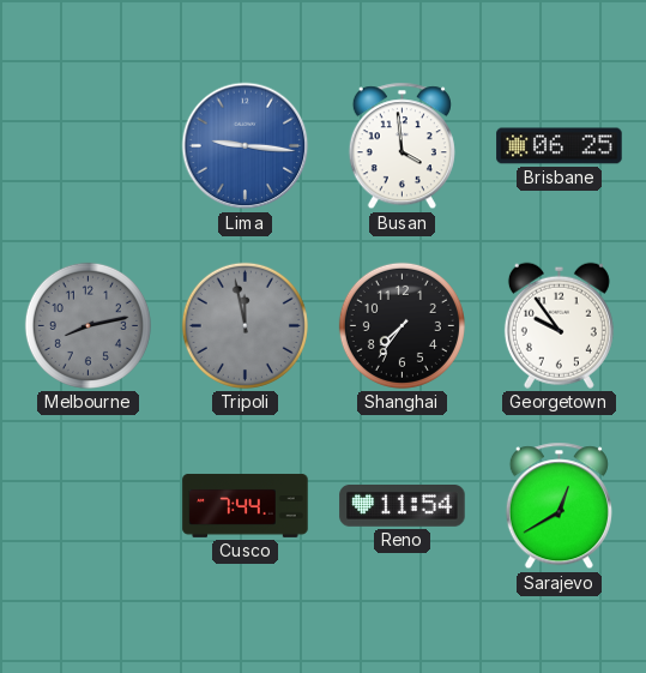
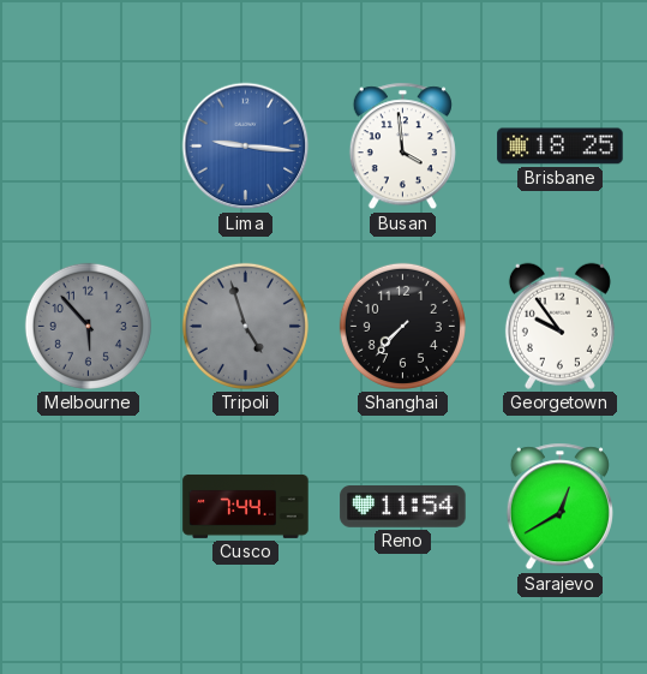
Brisbane: 06:25 -> 18:25 (561, 147)
Melbourne: 8:13 -> 5:53 (88, 326)
Tripoli: 11:58 -> 4:57 (245, 326)
Shanghai: 7:36 -> 7:37 (402, 326)
